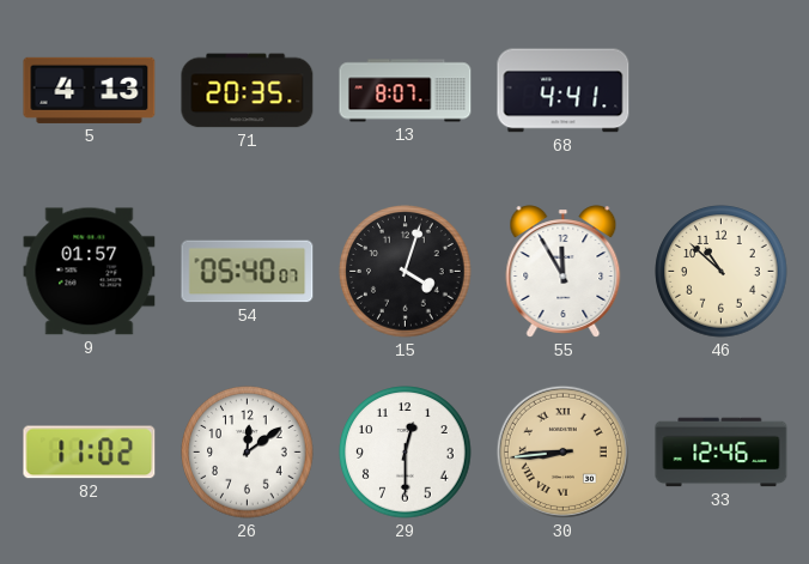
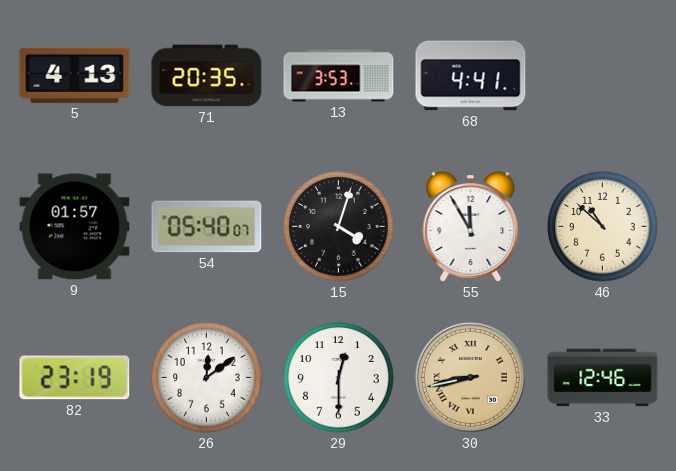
13: 8:07 -> 3:53 (339, 76)
82: 11:02 -> 23:19 (75, 378)
30: 8:44 -> 8:43 (470, 377)
